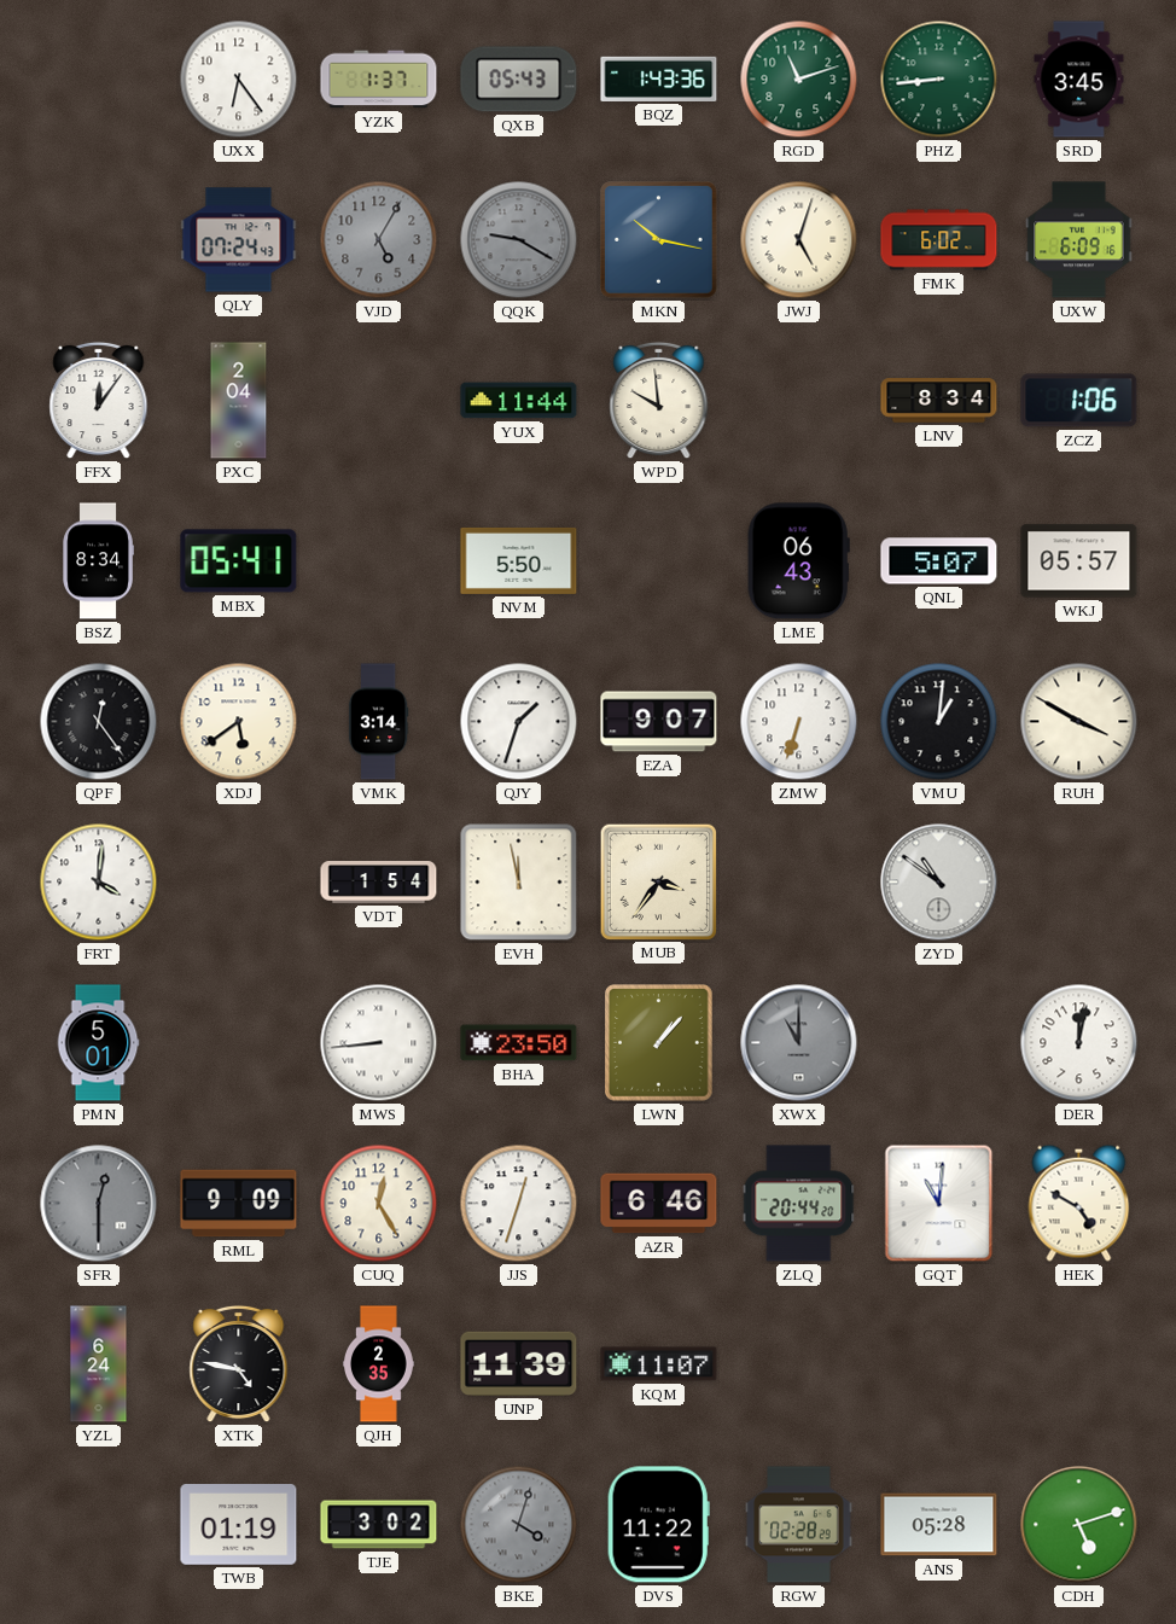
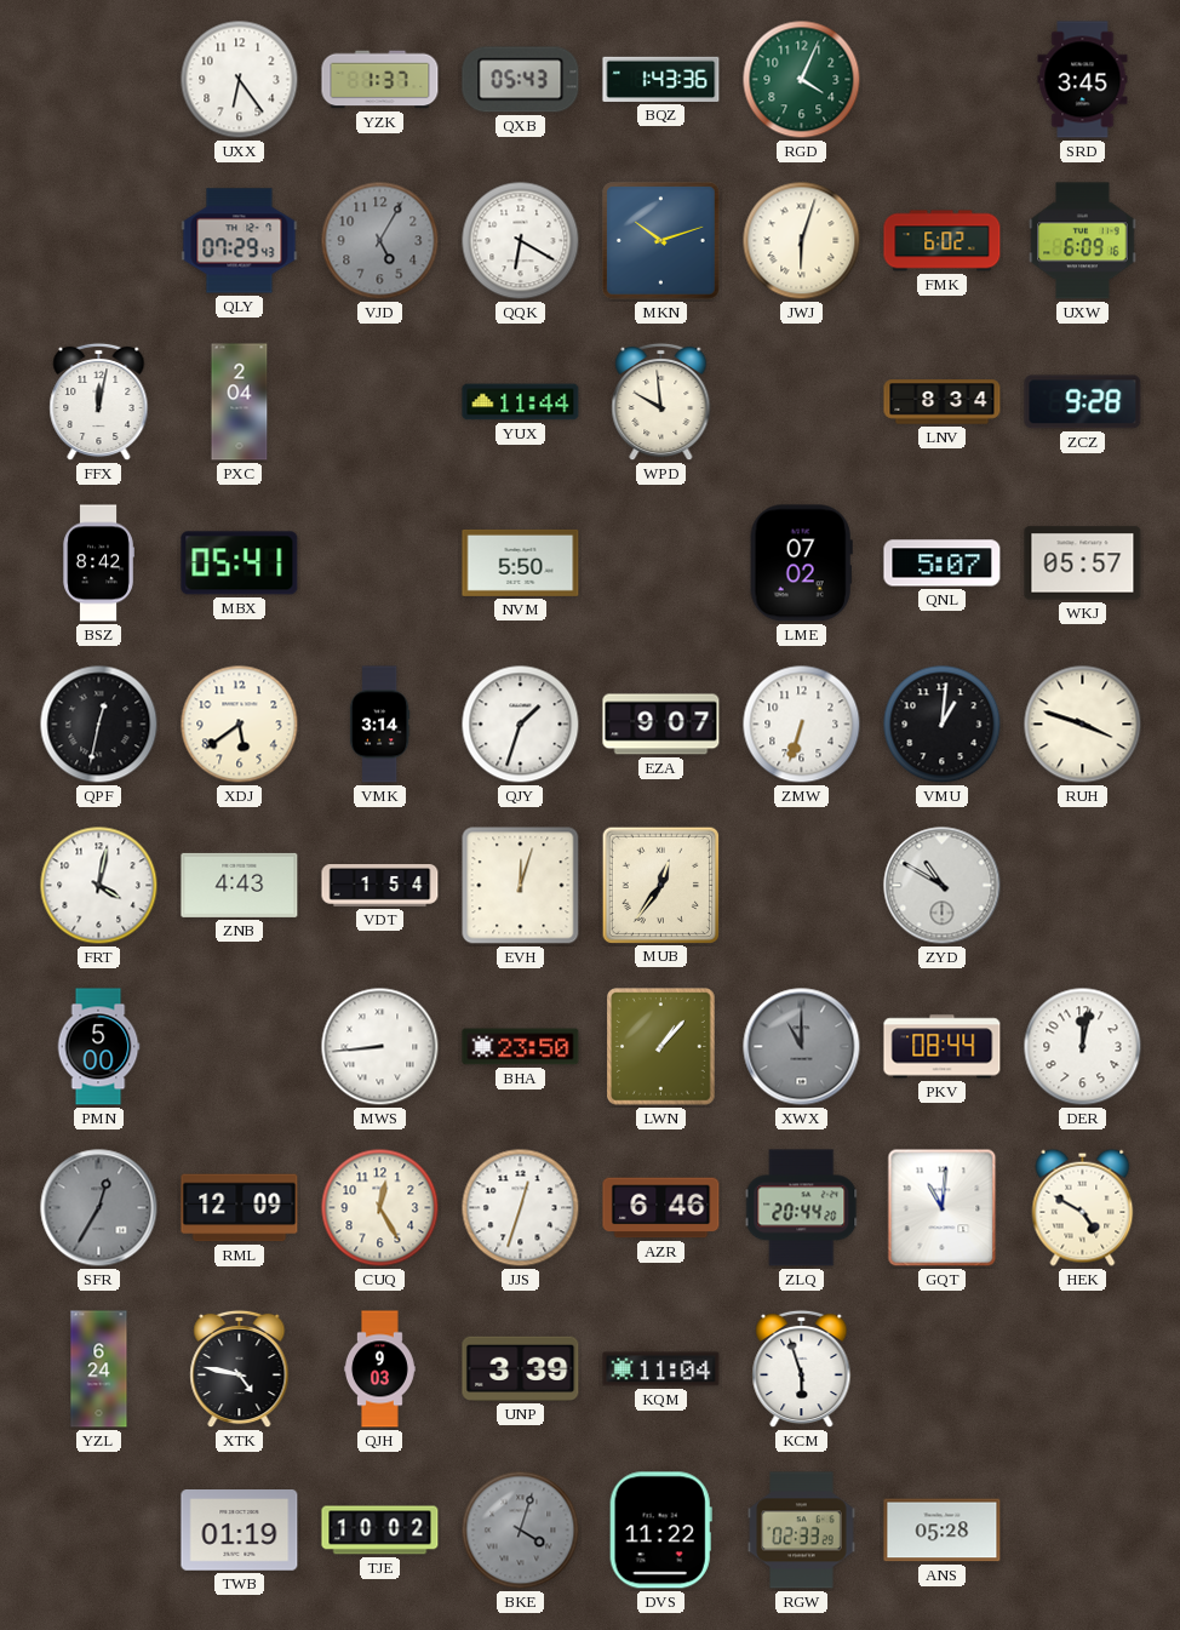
RGD: 11:12 -> 4:04 (802, 80)
PHZ: 8:44 -> none (939, 80)
QLY: 07:24 -> 07:29 (240, 241)
QQK: 9:20 -> 6:20 (521, 241)
QQK dial: grey -> white (521, 241)
MKN: 10:17 -> 10:12 (661, 241)
JWJ: 5:03 -> 6:03 (802, 241)
FFX: 12:06 -> 12:02 (99, 402)
ZCZ: 1:06 -> 9:28 (1083, 402)
BSZ: 8:34 -> 8:42 (98, 564)
LME: 06:43 -> 07:02 (801, 564)
QPF: 12:24 -> 12:32 (99, 725)
RUH: 3:50 -> 3:48 (1083, 725)
FRT: 4:01 -> 4:02 (99, 886)
ZNB: none -> 4:43 (240, 885)
EVH: 11:58 -> 12:03 (521, 886)
MUB: 3:36 -> 12:36 (660, 885)
ZYD: 10:51 -> 10:50 (943, 886)
PMN: 5:01 -> 5:00 (98, 1047)
PKV: none -> 08:44 (943, 1047)
SFR: 12:30 -> 12:35 (99, 1208)
RML: 9:09 -> 12:09 (240, 1208)
QJH: 2:35 -> 9:03 (379, 1369)
UNP: 11:39 -> 3:39 (521, 1368)
KQM: 11:07 -> 11:04 (661, 1369)
KCM: none -> 5:57 (802, 1369)
TJE: 3:02 -> 10:02 (380, 1531)
RGW: 02:28 -> 02:33 (802, 1531)
CDH: 5:12 -> none (1079, 1525)
